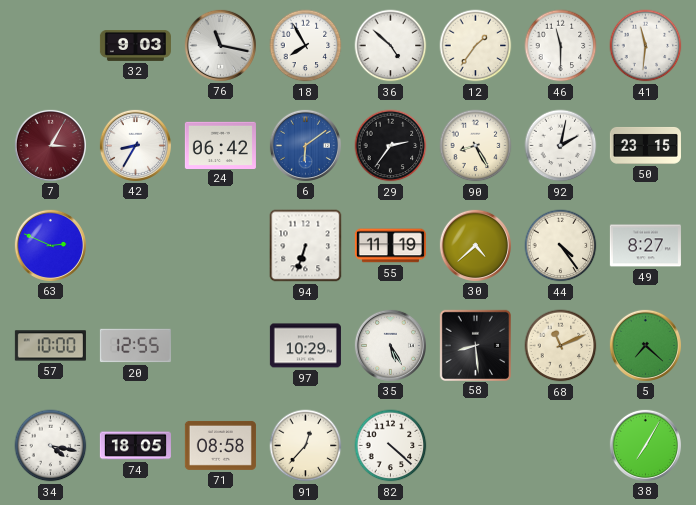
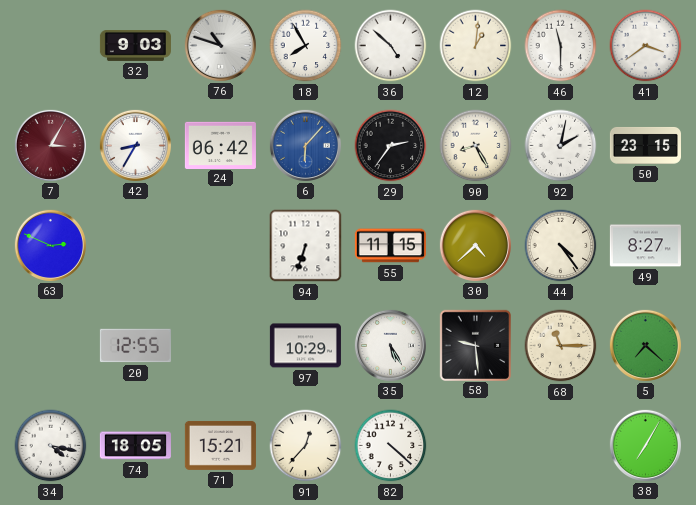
76: 11:17 -> 10:48 (220, 45)
12: 1:36 -> 1:01 (476, 46)
41: 11:31 -> 3:39 (646, 46)
6: 6:09 -> 6:07 (305, 145)
55: 11:19 -> 11:15 (390, 246)
57: 10:00 -> none (50, 346)
58: 8:29 -> 9:29 (475, 345)
68: 11:11 -> 11:15 (561, 346)
71: 08:58 -> 15:21 (220, 445)
